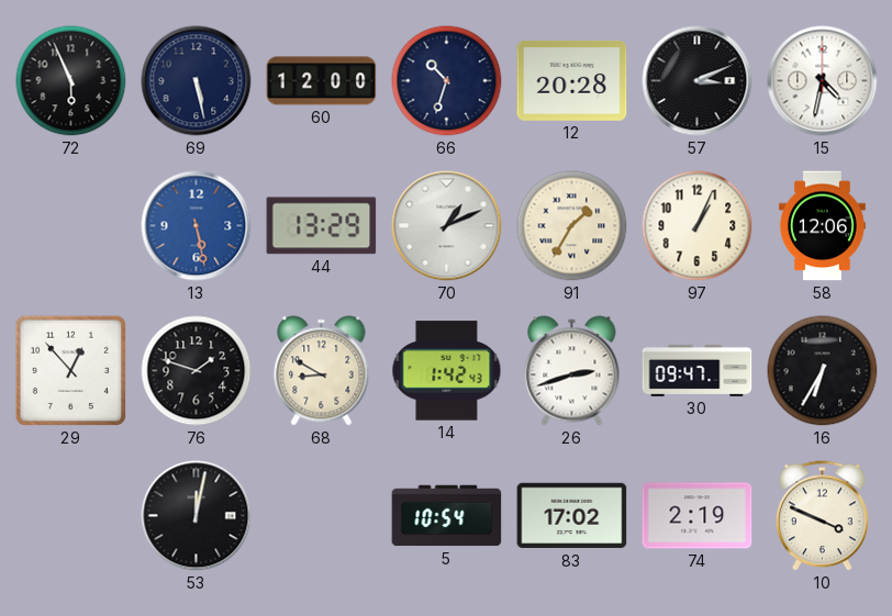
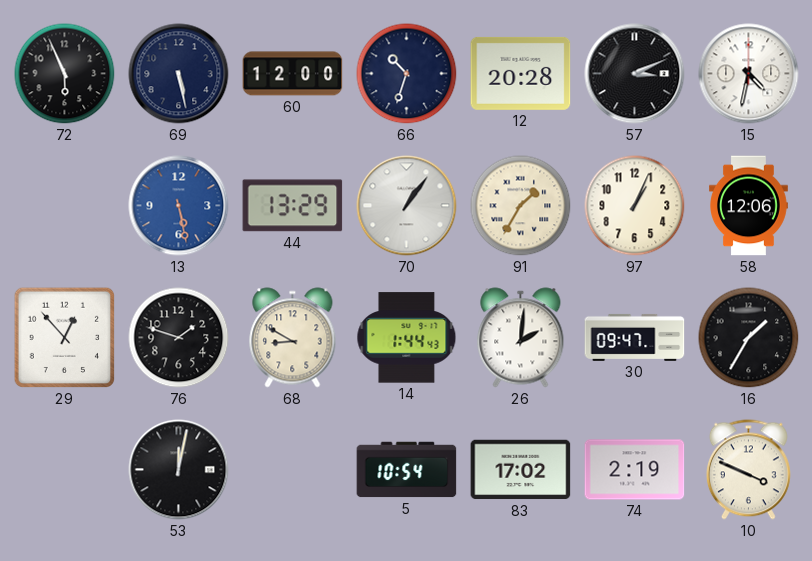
70: 1:11 -> 1:06 (407, 206)
14: 1:42 -> 1:44 (407, 338)
26: 2:42 -> 2:01 (521, 338)
16: 6:35 -> 1:35 (749, 338)
